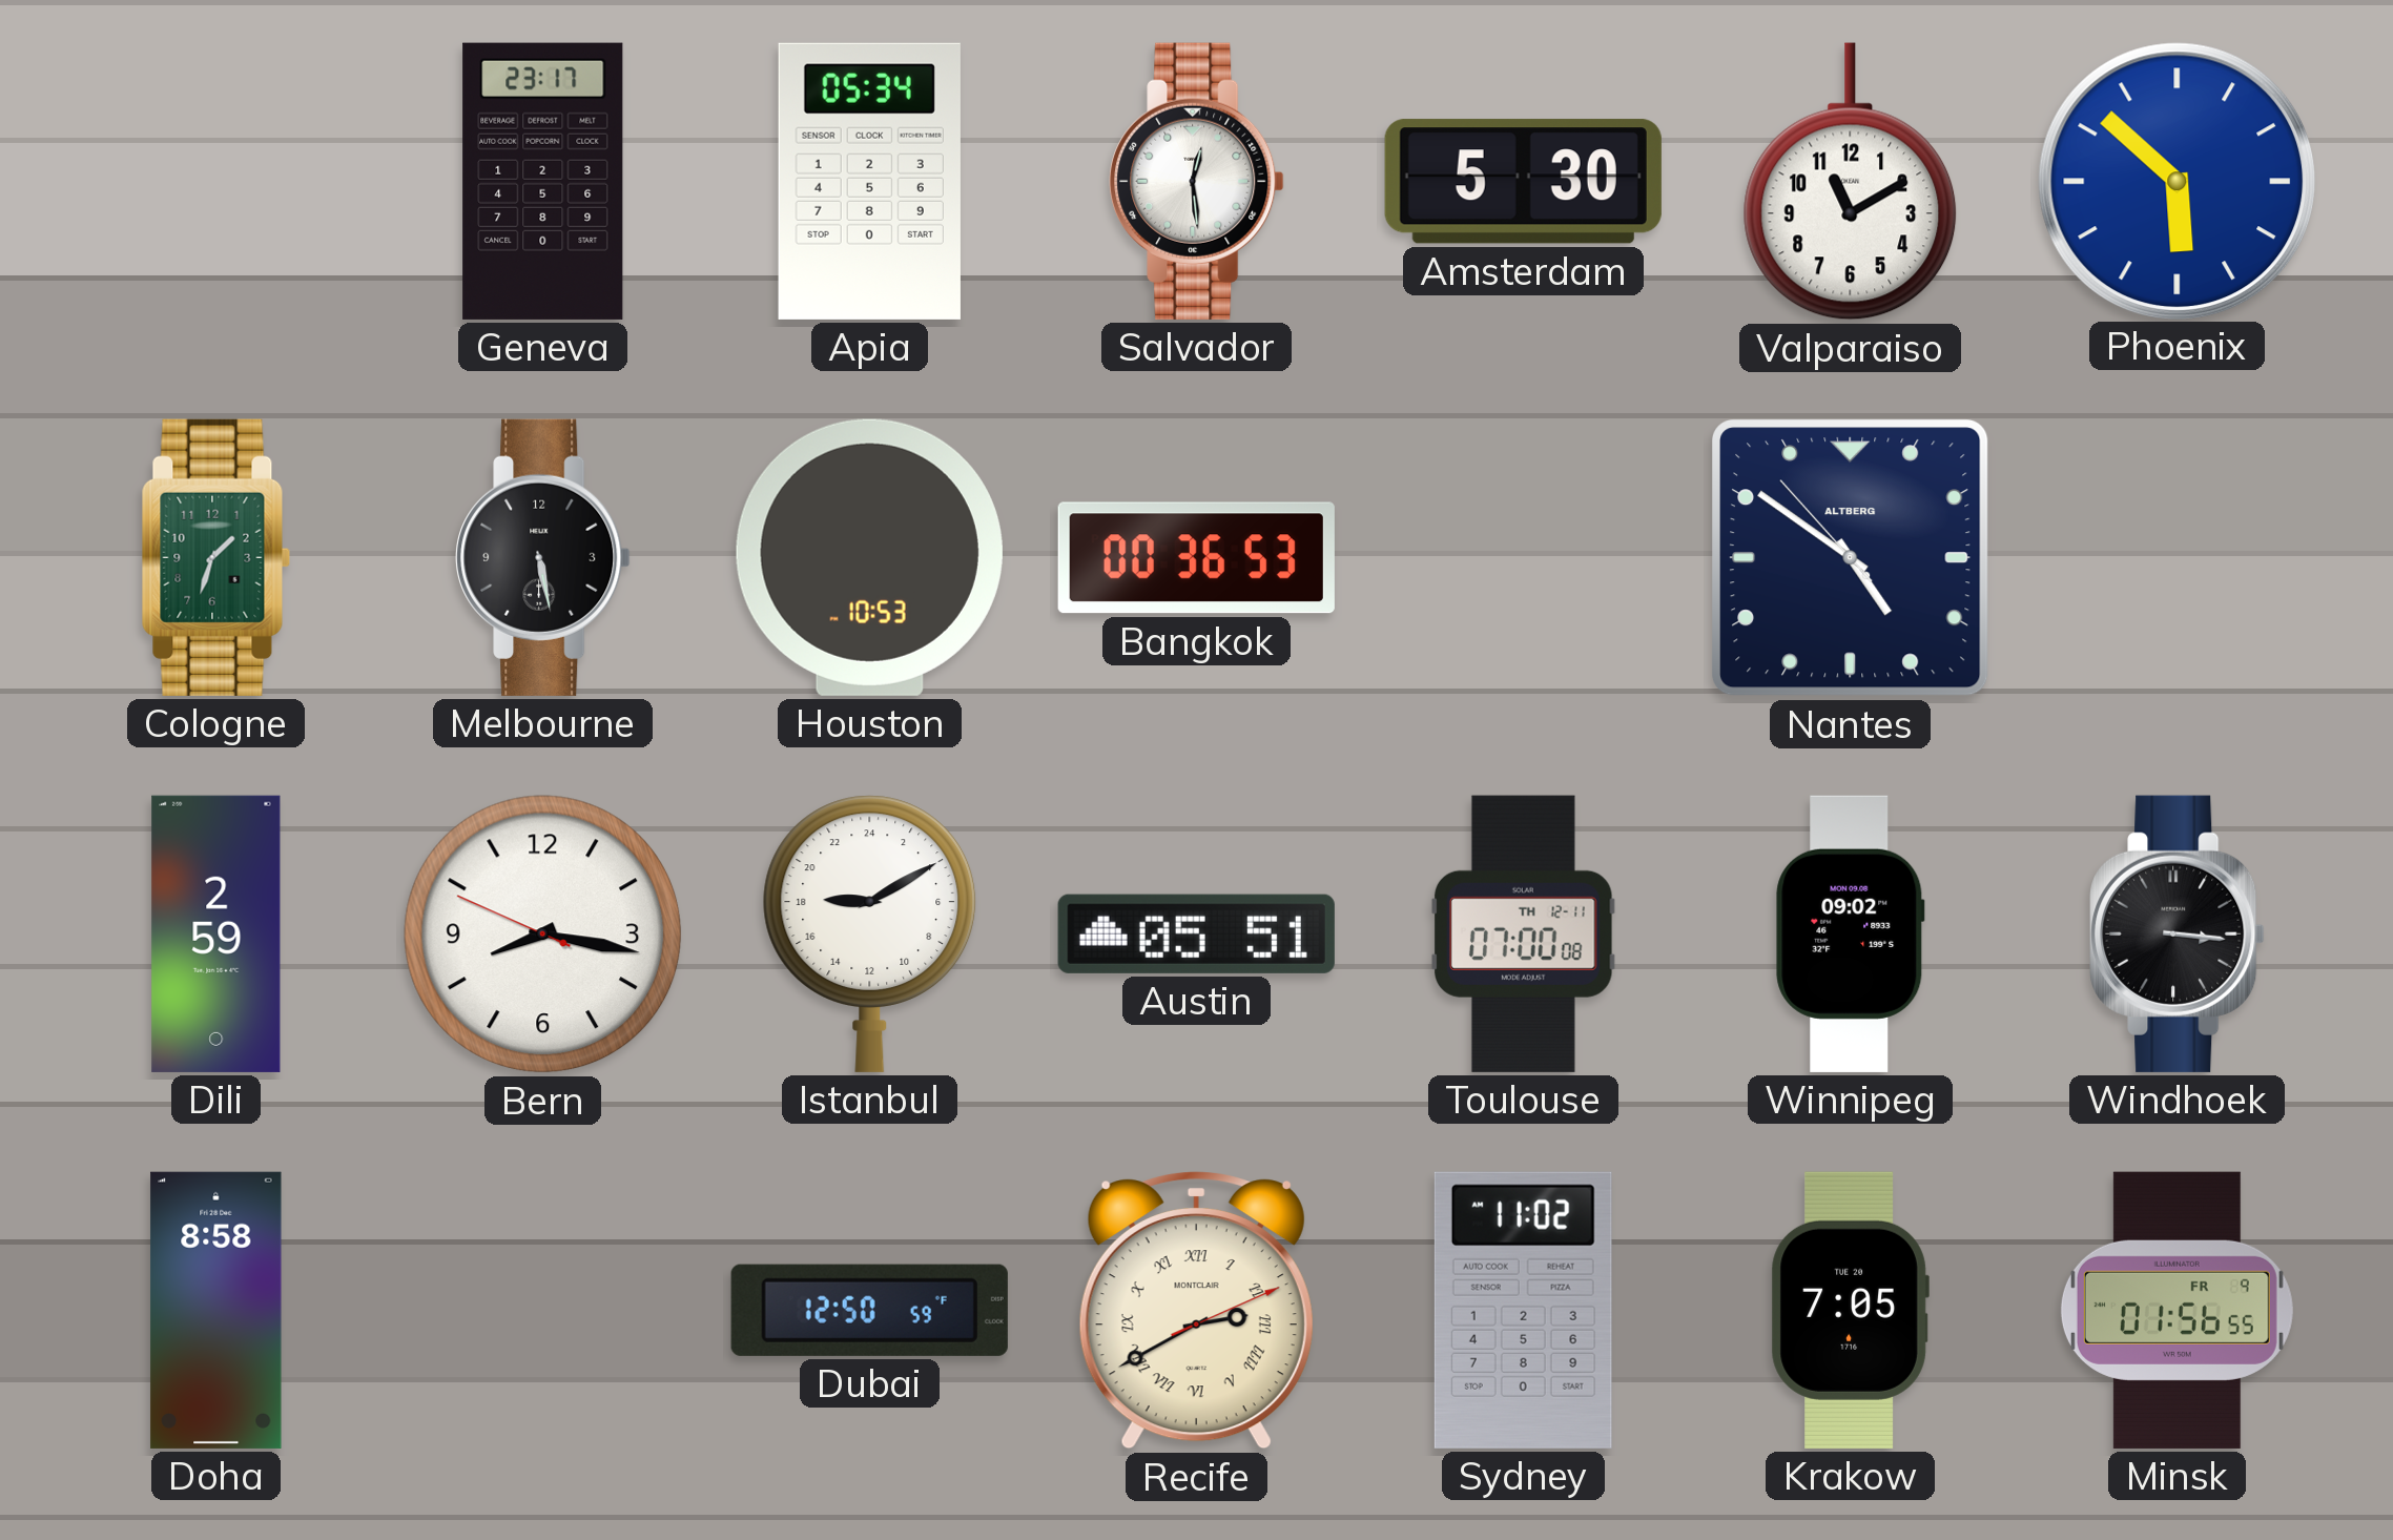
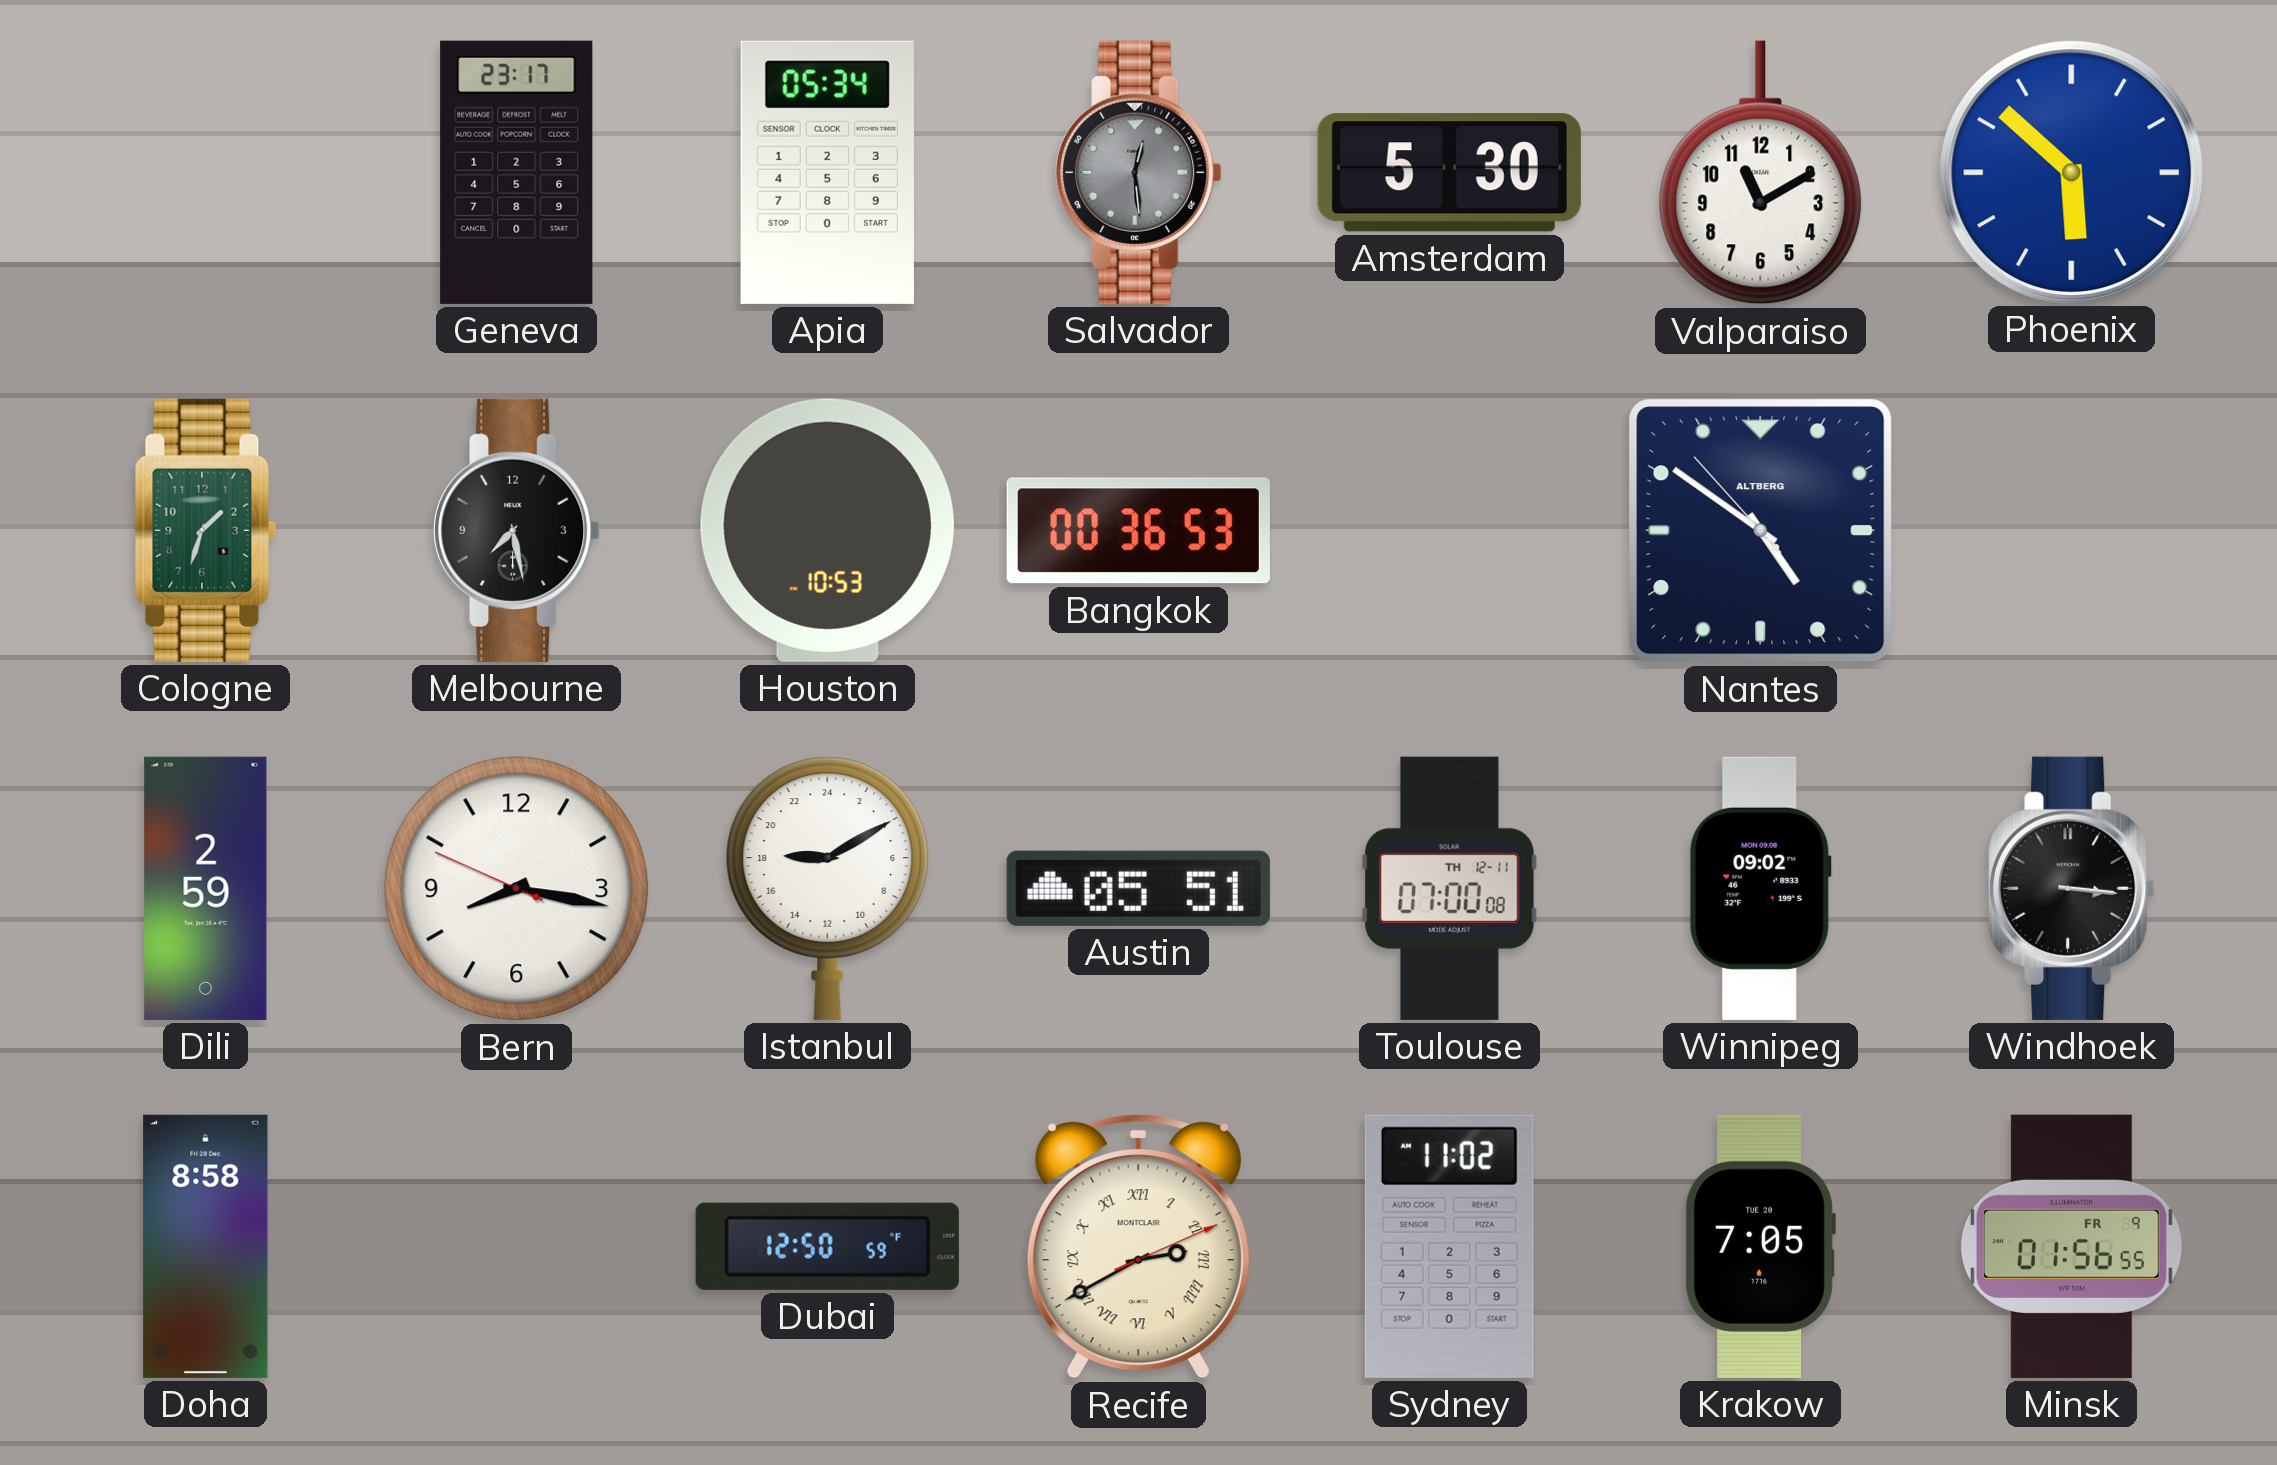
Salvador dial: white -> grey (1139, 172)
Melbourne: 5:28 -> 7:28 (517, 530)
